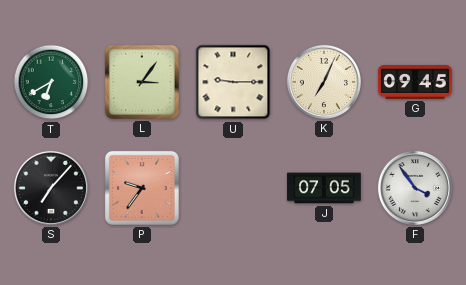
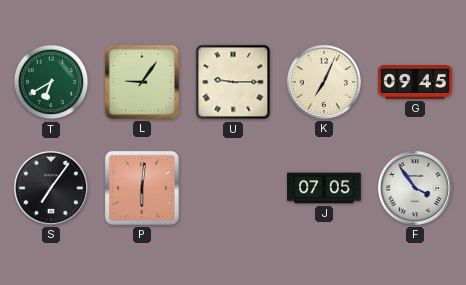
L: 3:06 -> 9:06 (142, 82)
S: 7:07 -> 7:06 (51, 188)
P: 9:36 -> 6:01 (142, 188)
